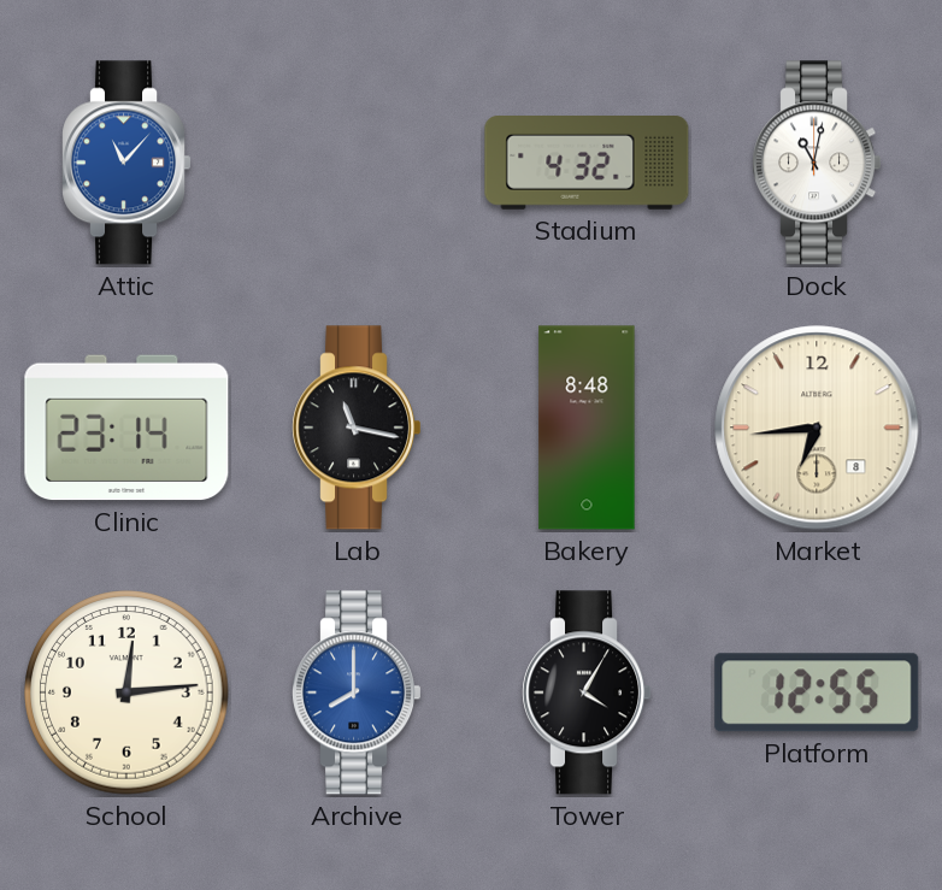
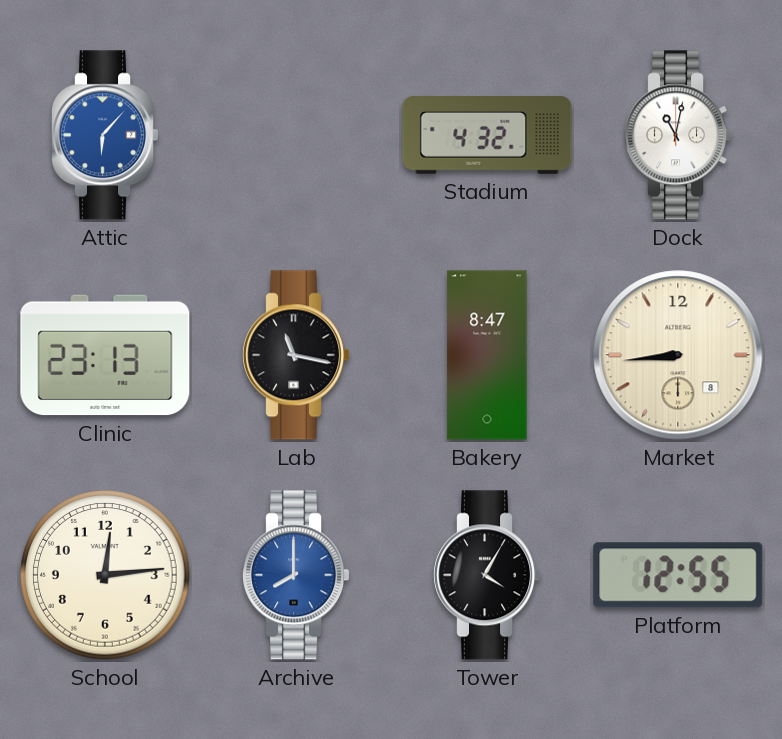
Attic: 11:07 -> 6:07 (105, 135)
Clinic: 23:14 -> 23:13 (105, 355)
Bakery: 8:48 -> 8:47 (487, 355)
Market: 6:44 -> 8:44 (678, 355)
